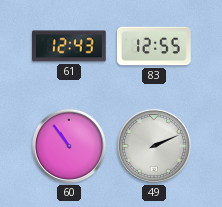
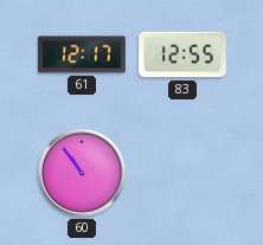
61: 12:43 -> 12:17 (83, 54)
49: 2:11 -> none (154, 146)
